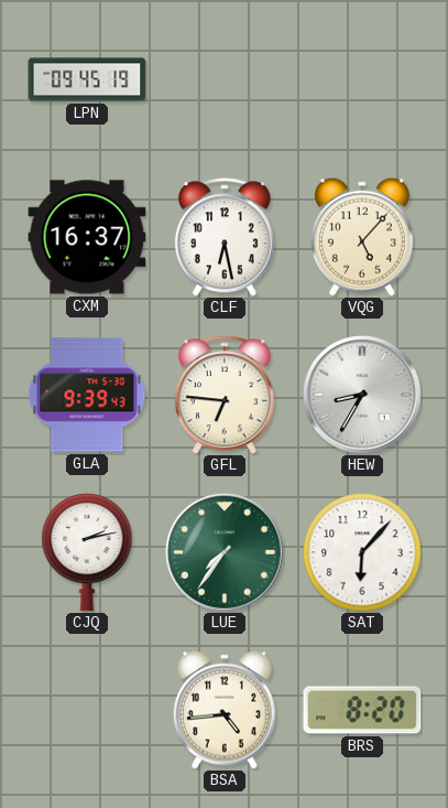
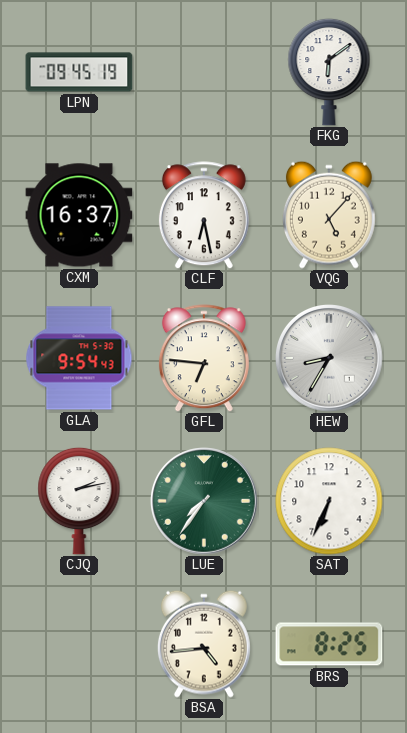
FKG: none -> 6:09 (329, 72)
GLA: 9:39 -> 9:54 (79, 358)
SAT: 6:07 -> 6:34 (329, 501)
BRS: 8:20 -> 8:25 (329, 644)
